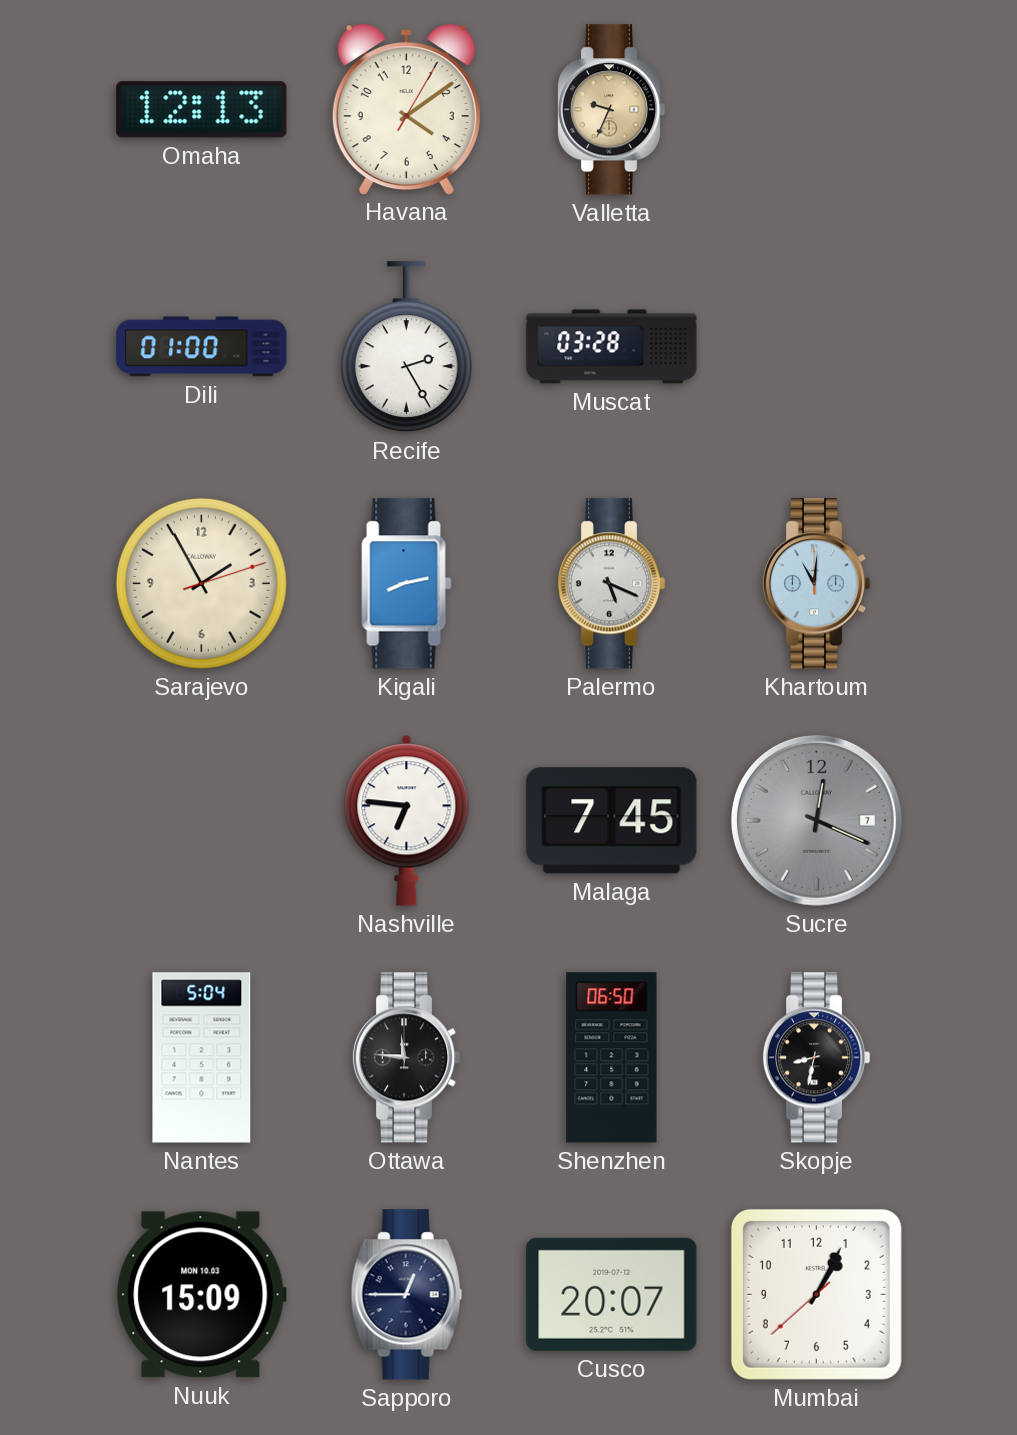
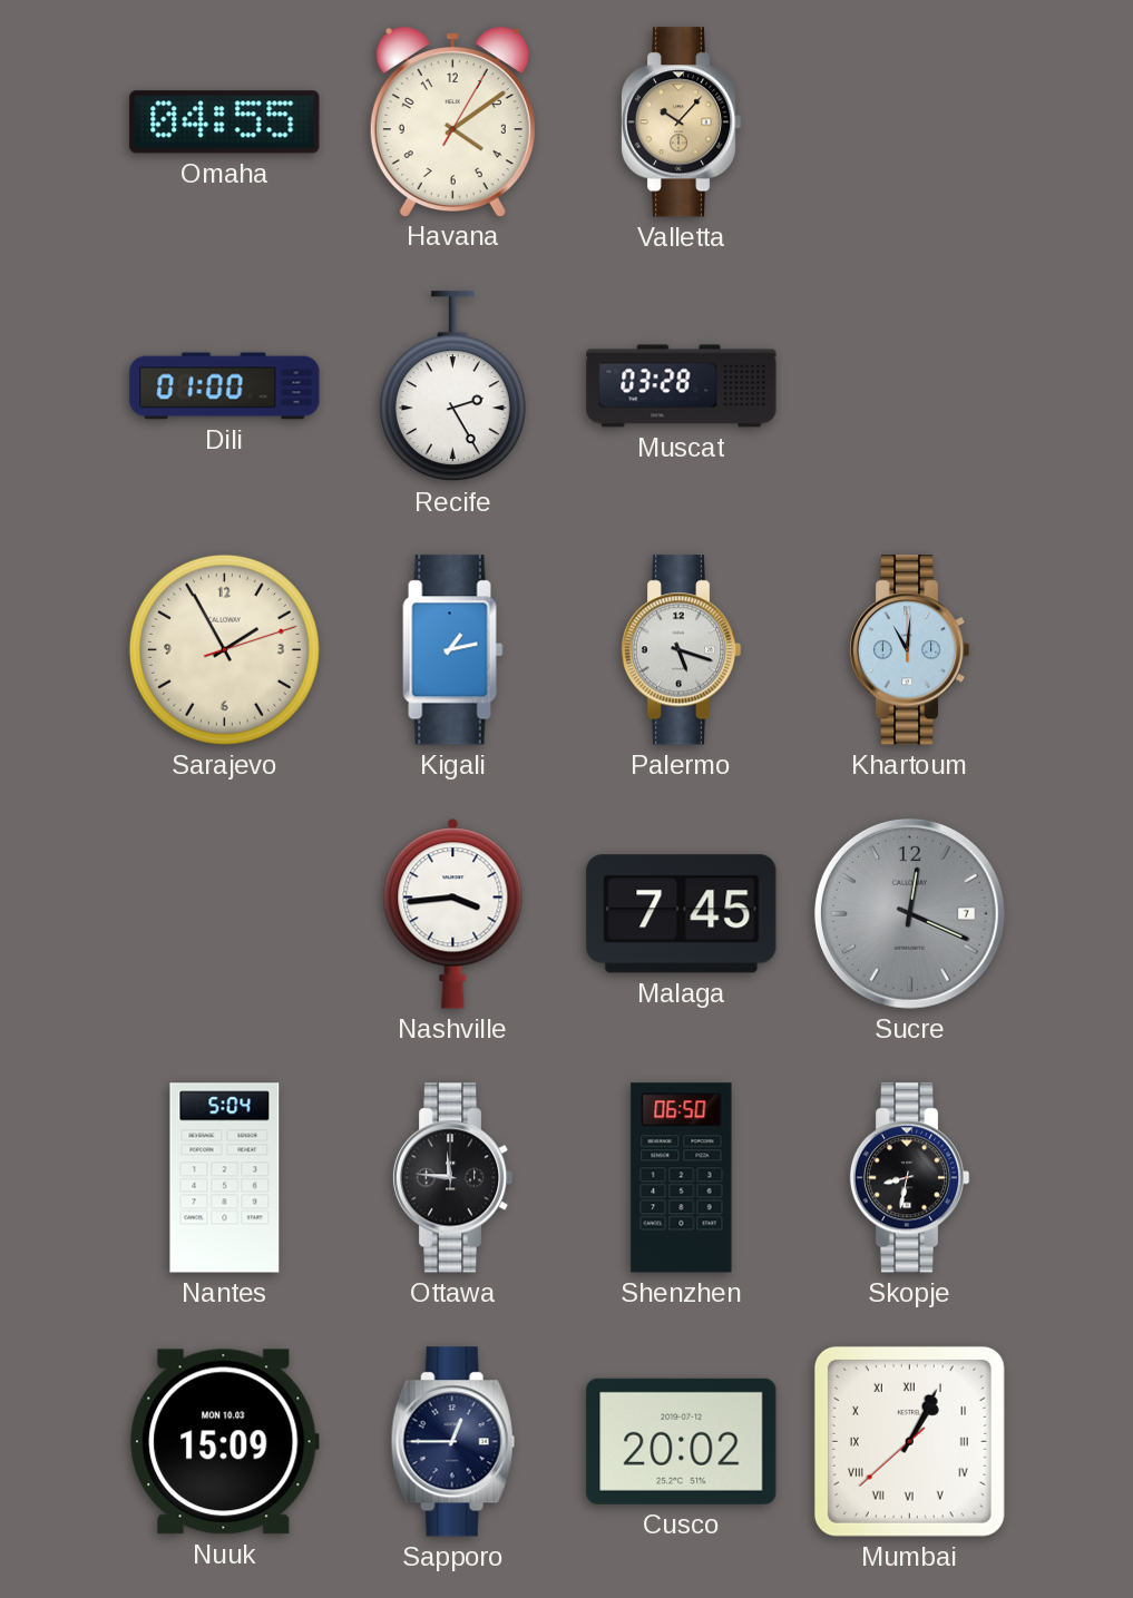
Omaha: 12:13 -> 04:55 (225, 122)
Valletta: 9:34 -> 10:07 (681, 122)
Kigali: 8:13 -> 1:13 (453, 650)
Palermo: 5:19 -> 5:18 (681, 650)
Nashville: 6:46 -> 3:44 (453, 914)
Cusco: 20:07 -> 20:02 (682, 1441)
Mumbai numerals: Arabic -> Roman (909, 1441)
